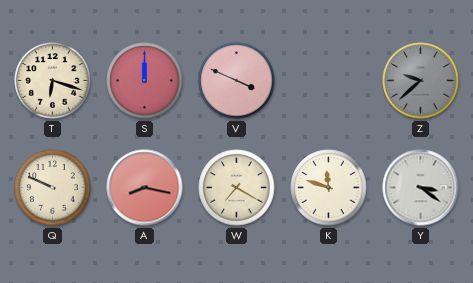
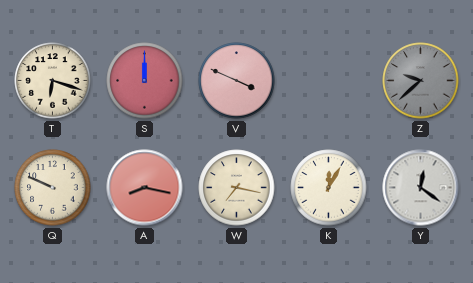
W: 7:20 -> 7:17 (237, 188)
K: 11:48 -> 12:05 (329, 188)
Y: 3:21 -> 12:21 (421, 188)
